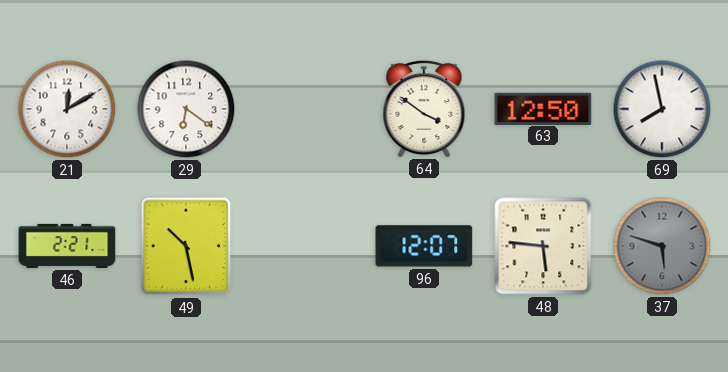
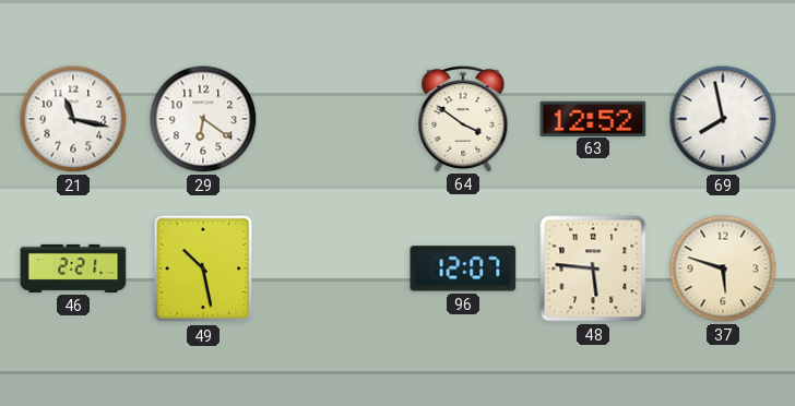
21: 12:10 -> 11:17 (73, 119)
63: 12:50 -> 12:52 (593, 118)
37 dial: grey -> cream (723, 268)
